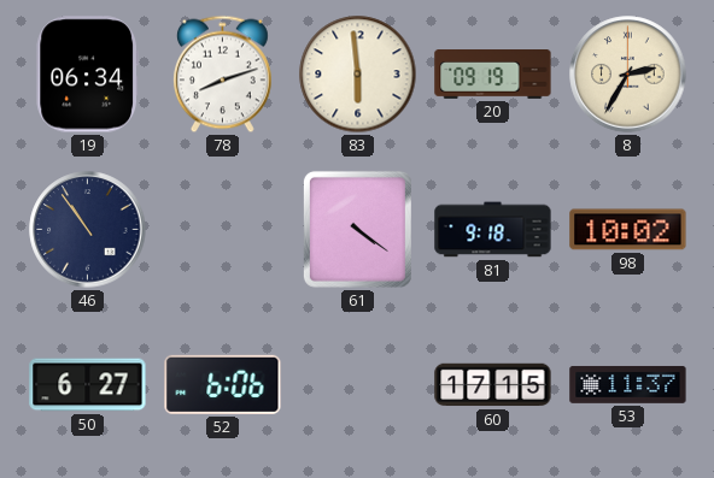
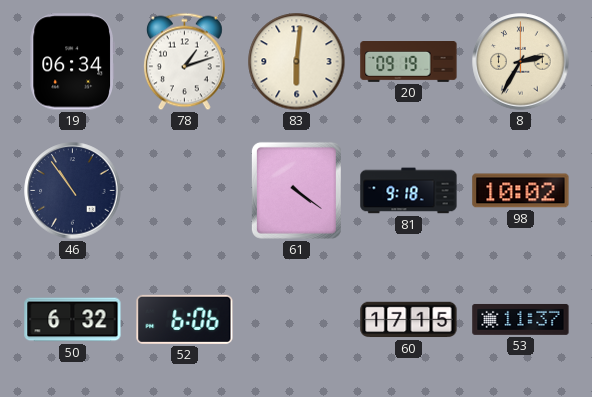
78: 8:12 -> 1:12 (184, 62)
83: 5:59 -> 6:01 (297, 62)
50: 6:27 -> 6:32 (73, 320)
